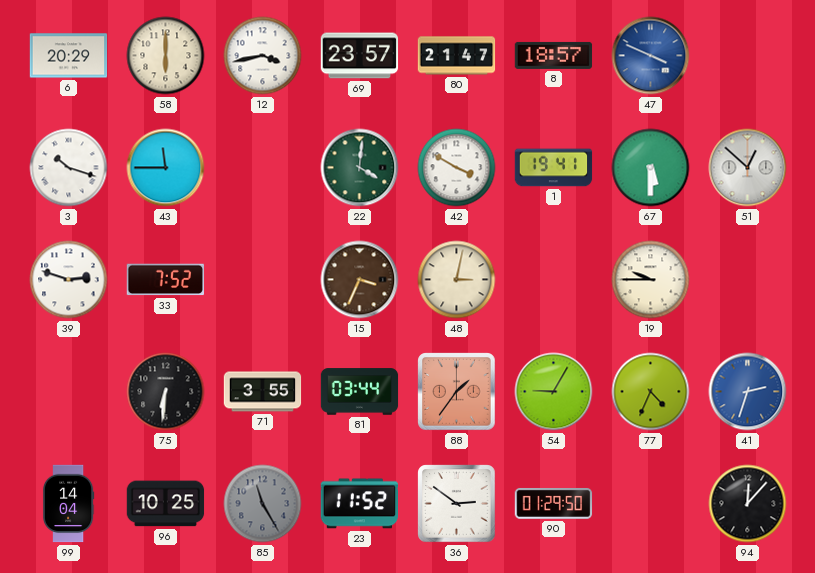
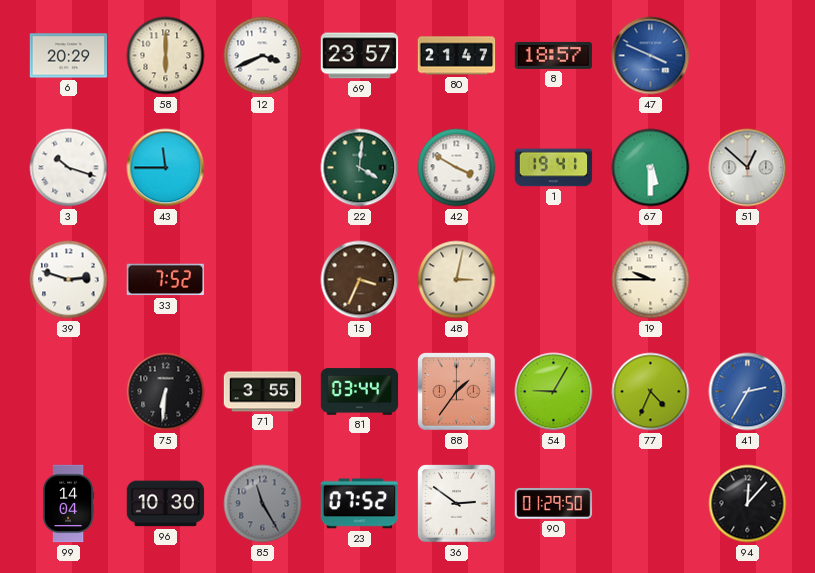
12: 3:43 -> 3:41 (263, 56)
41: 2:33 -> 2:35 (748, 392)
96: 10:25 -> 10:30 (166, 504)
23: 11:52 -> 07:52 (360, 504)
